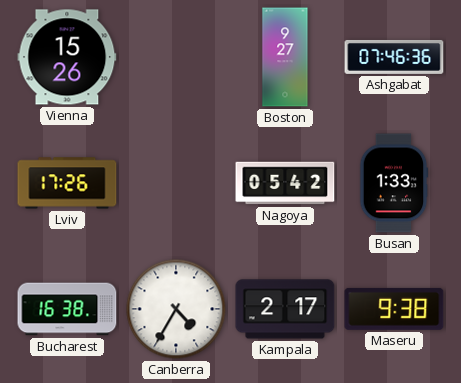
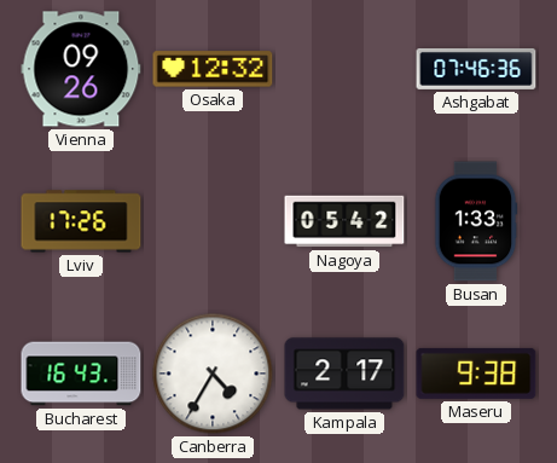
Vienna: 15:26 -> 09:26 (81, 69)
Osaka: none -> 12:32 (213, 69)
Boston: 9:27 -> none (285, 57)
Bucharest: 16:38 -> 16:43 (81, 374)
